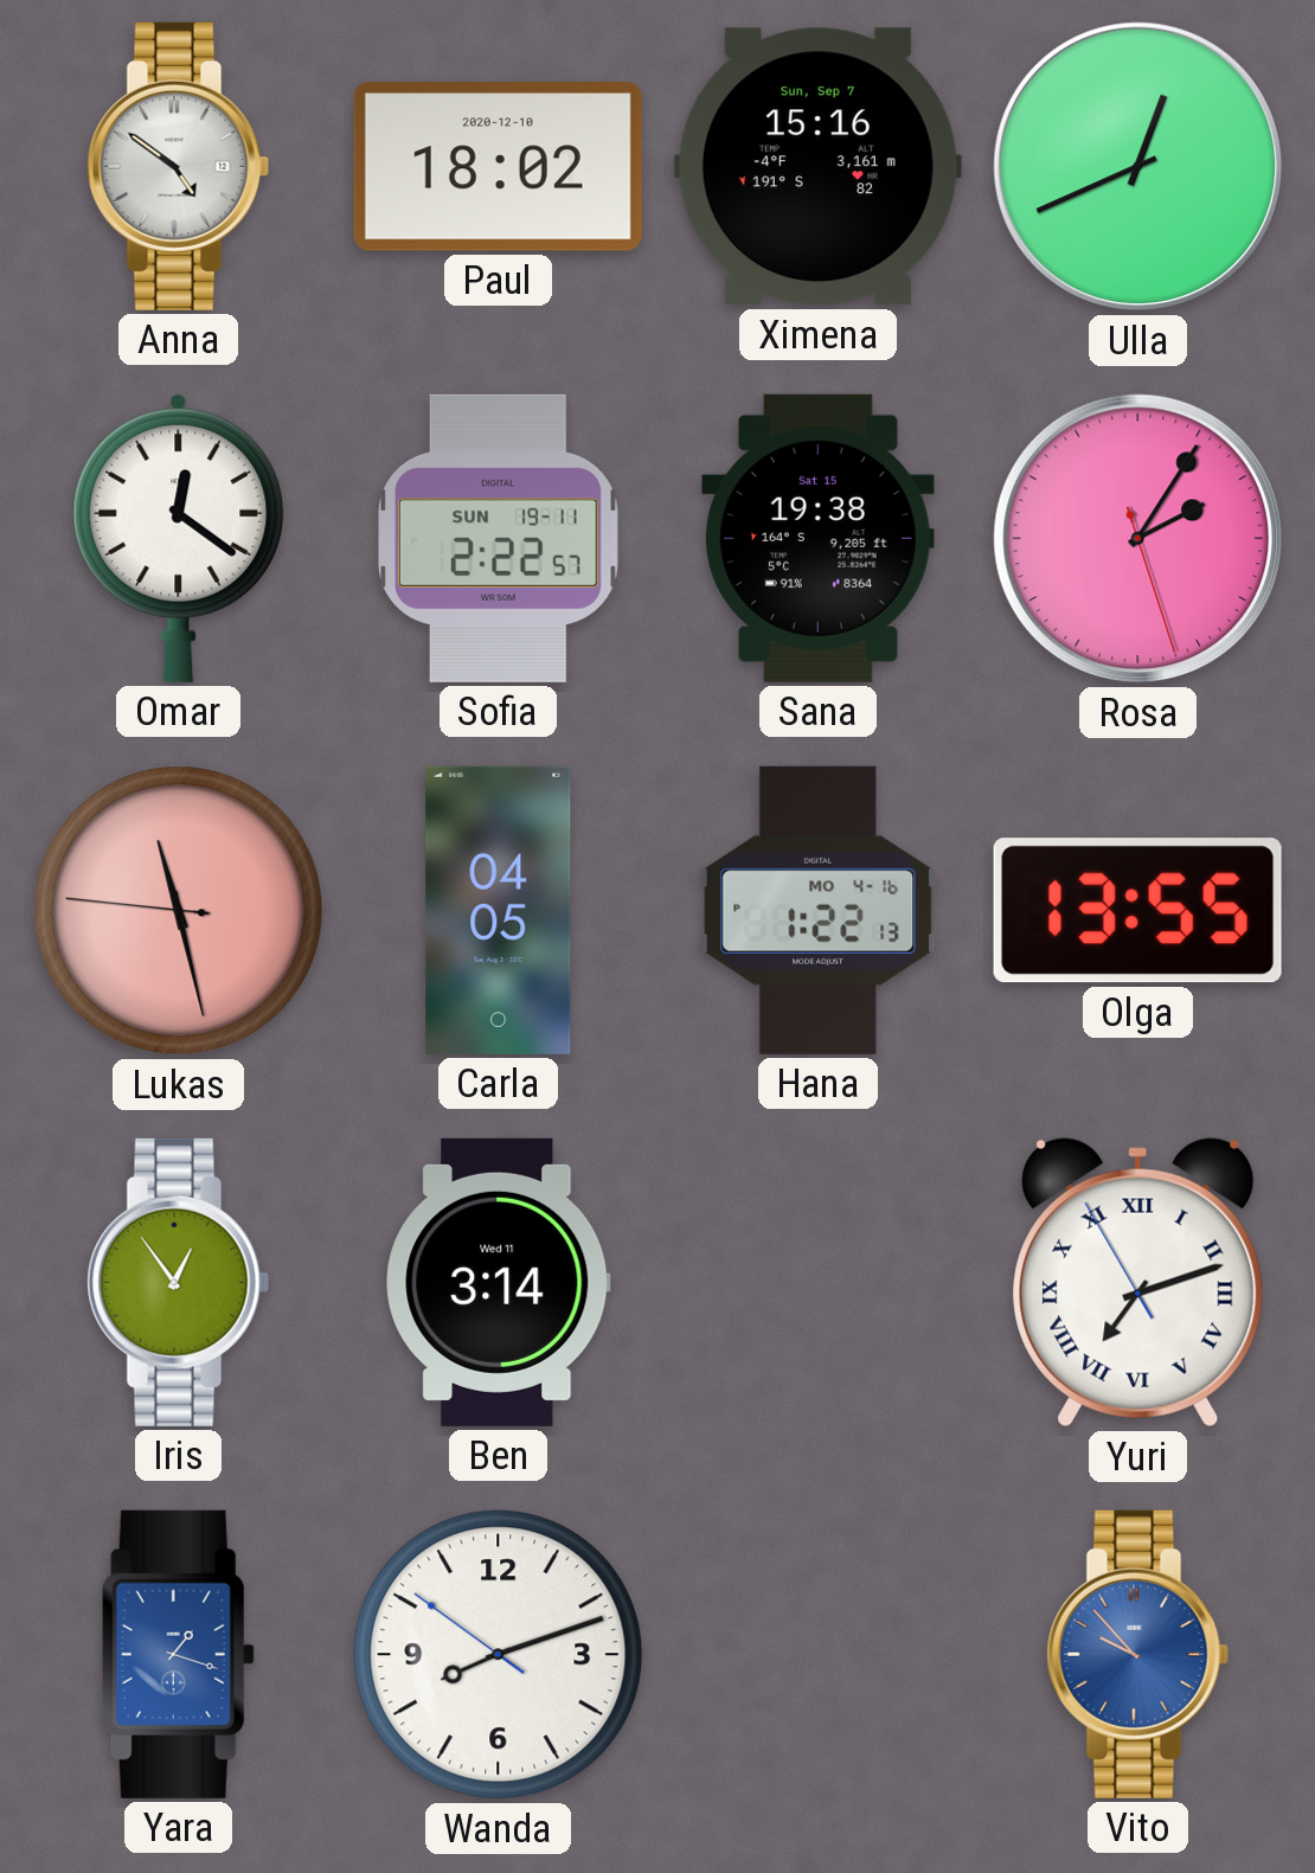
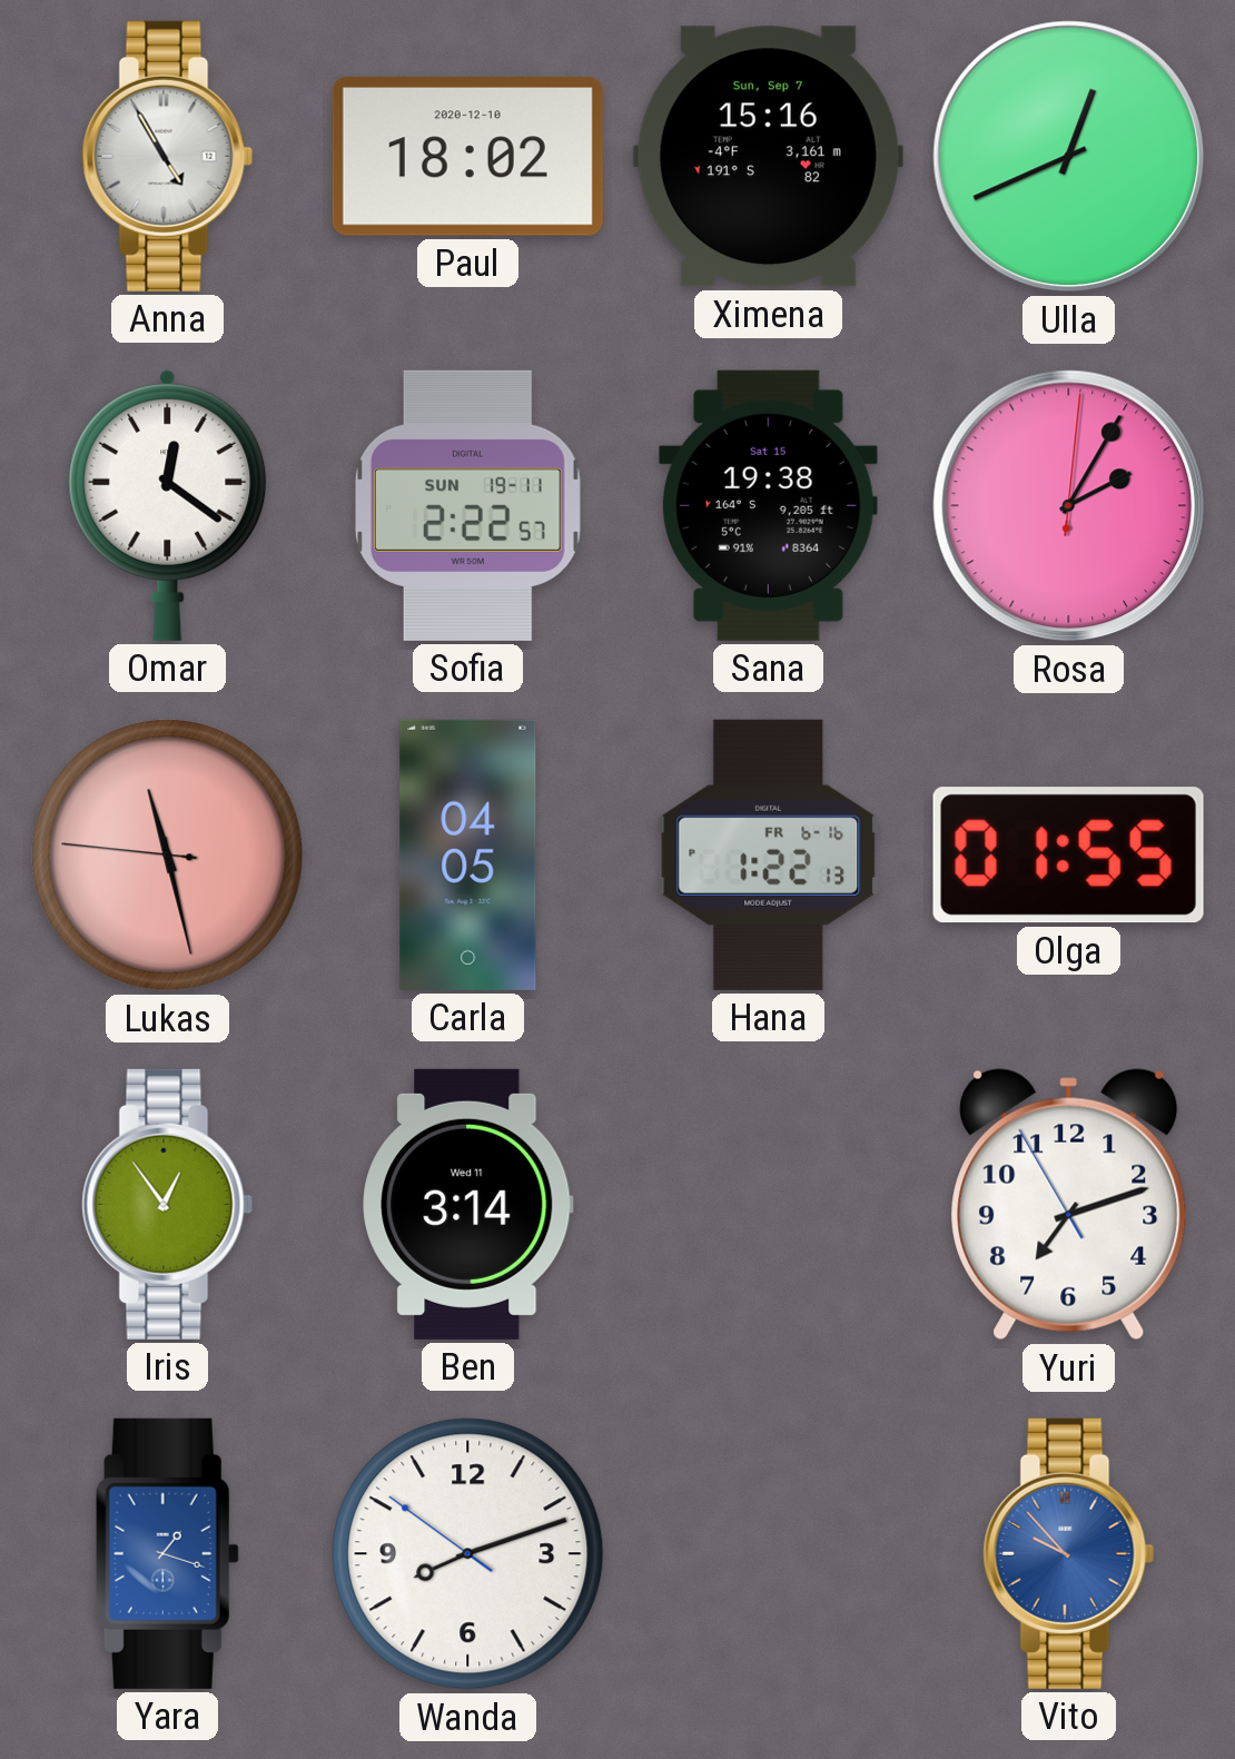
Anna: 4:51 -> 4:55 (168, 156)
Rosa: 2:05:27 -> 2:05:01 (1069, 506)
Hana date: MO 4-16 -> FR 6-16 (769, 854)
Olga: 13:55 -> 01:55 (1068, 856)
Yuri numerals: Roman -> Arabic (1069, 1205)
